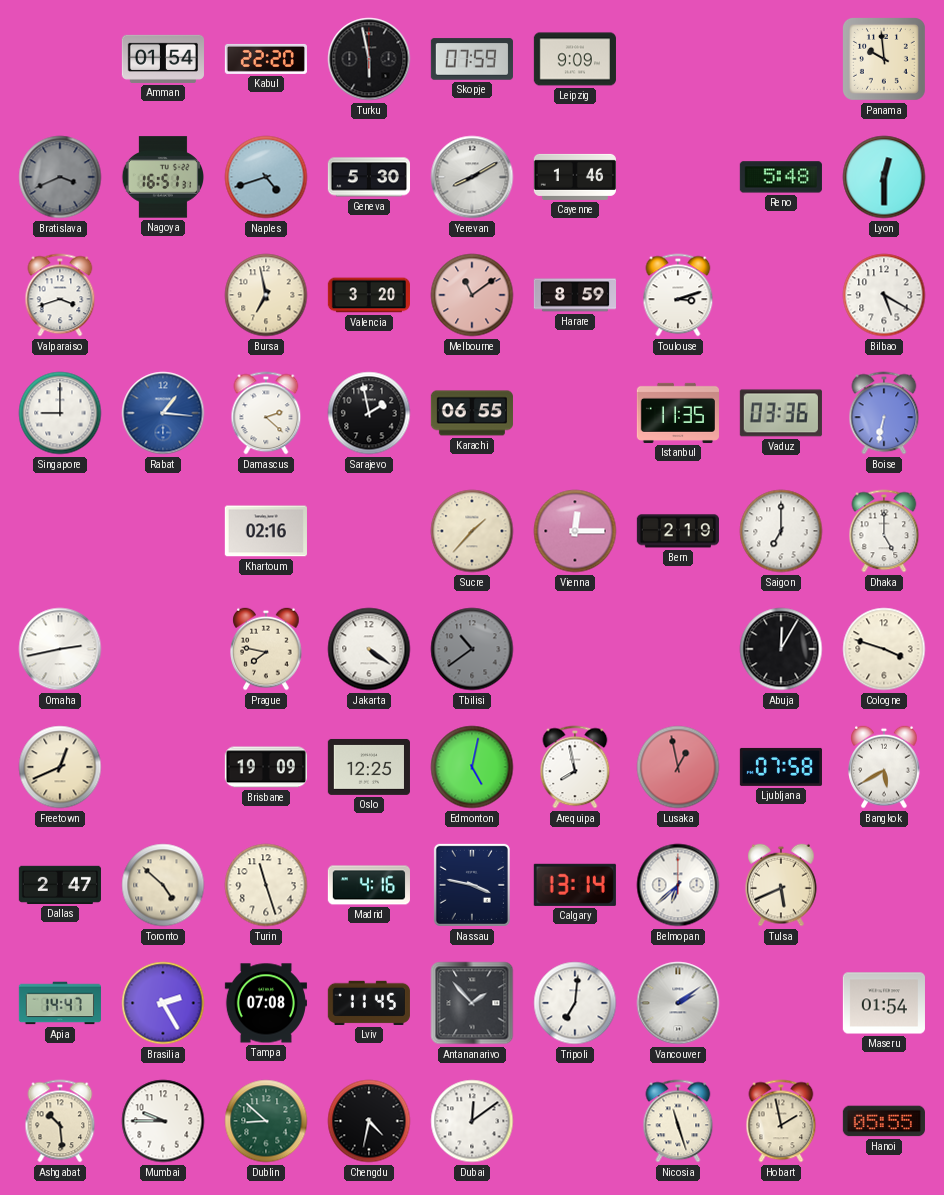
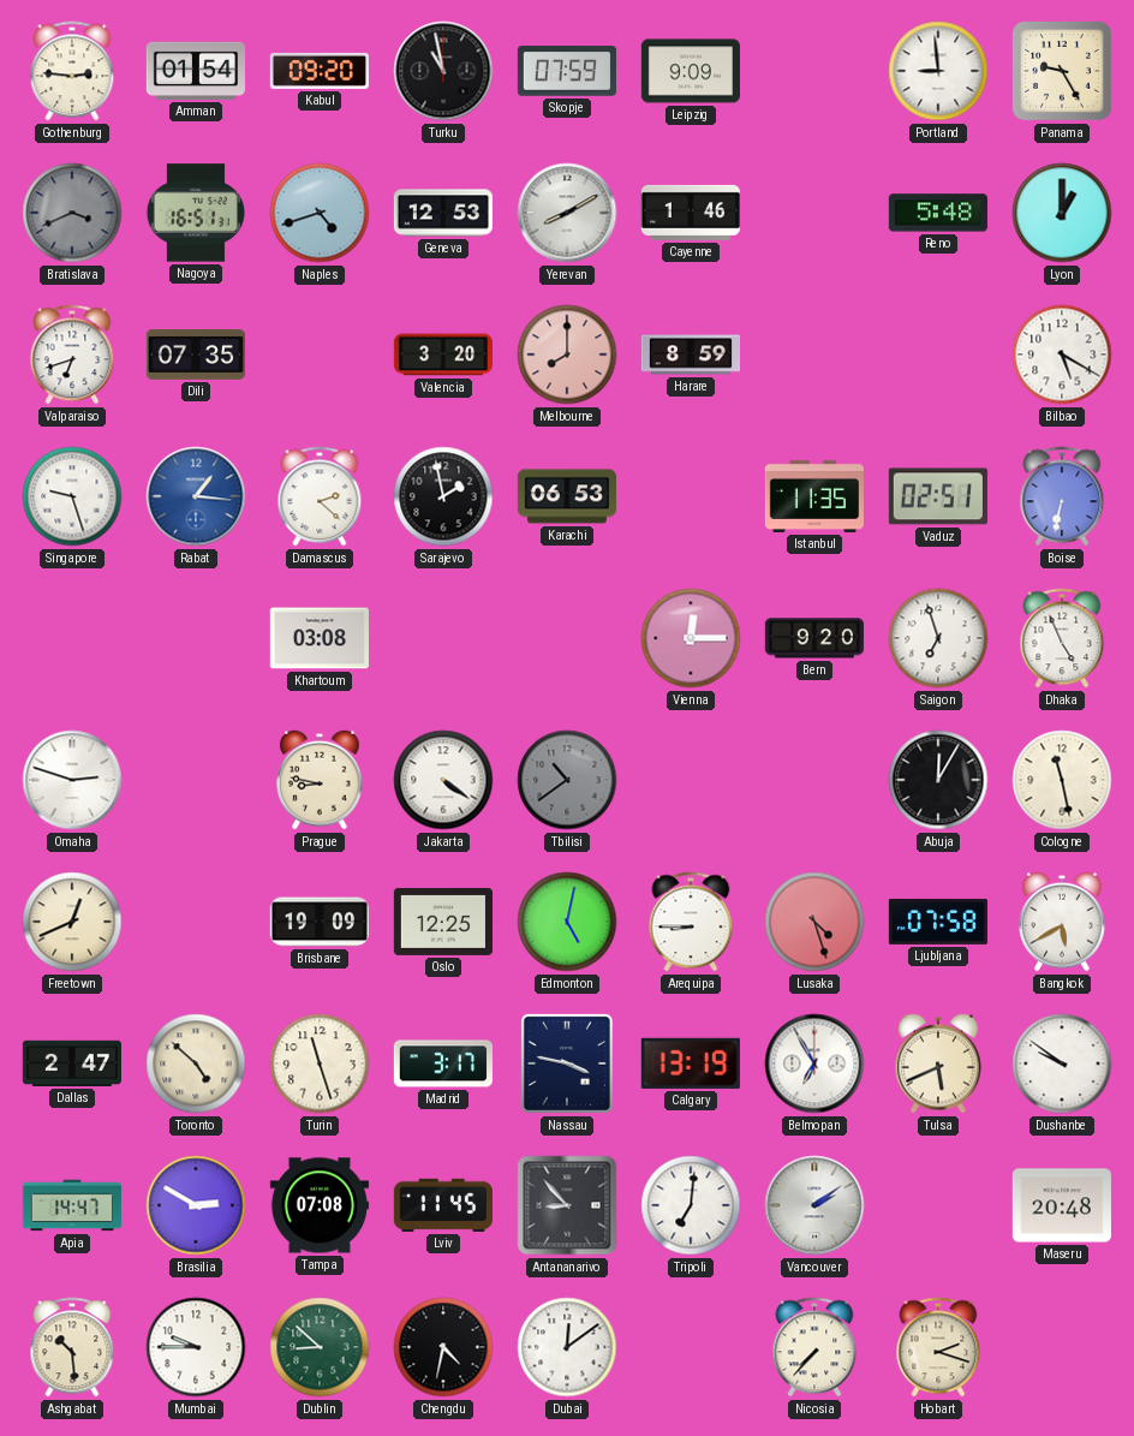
Gothenburg: none -> 2:46 (72, 71)
Kabul: 22:20 -> 09:20 (320, 71)
Turku: 5:58 -> 10:58 (443, 71)
Portland: none -> 8:59 (938, 71)
Panama: 9:59 -> 9:25 (1062, 71)
Geneva: 5:30 -> 12:53 (442, 213)
Lyon: 12:30 -> 1:00 (1062, 213)
Valparaiso: 3:42 -> 6:42 (72, 354)
Dili: none -> 07:35 (196, 354)
Bursa: 6:58 -> none (266, 295)
Melbourne: 11:09 -> 8:00 (567, 354)
Toulouse: 3:12 -> none (678, 295)
Singapore: 9:00 -> 9:27 (72, 496)
Karachi: 06:55 -> 06:53 (567, 496)
Vaduz: 03:36 -> 02:51 (938, 496)
Khartoum: 02:16 -> 03:08 (320, 638)
Sucre: 1:37 -> none (472, 531)
Bern: 2:19 -> 9:20 (814, 638)
Saigon: 7:00 -> 6:57 (938, 638)
Dhaka: 5:00 -> 4:56 (1062, 638)
Omaha: 2:43 -> 2:48 (72, 780)
Prague: 7:47 -> 8:47 (320, 780)
Cologne: 3:48 -> 11:28 (1062, 780)
Arequipa: 7:58 -> 8:45 (691, 922)
Lusaka: 12:58 -> 4:27 (814, 922)
Madrid: 4:16 -> 3:17 (443, 1063)
Calgary: 13:14 -> 13:19 (691, 1063)
Belmopan: 6:38 -> 6:55 (814, 1063)
Dushanbe: none -> 9:51 (1062, 1063)
Brasilia: 2:25 -> 2:50 (196, 1205)
Antananarivo: 1:53 -> 8:53 (567, 1205)
Maseru: 01:54 -> 20:48 (1062, 1205)
Nicosia: 11:27 -> 7:37 (814, 1347)
Hobart: 1:58 -> 2:18 (938, 1347)
Hanoi: 05:55 -> none (884, 1121)
